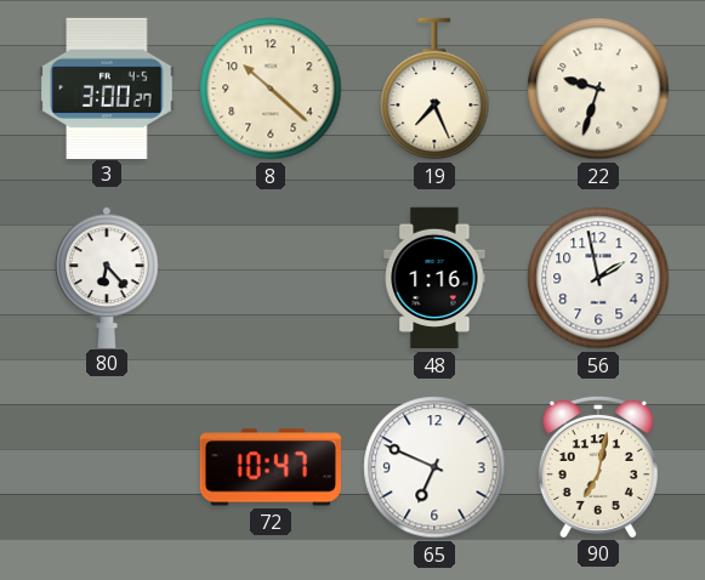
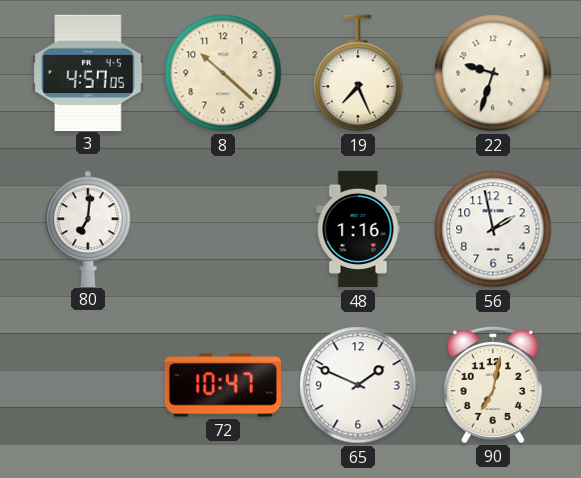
3: 3:00 -> 4:57 (88, 72)
80: 6:23 -> 7:01 (88, 228)
65: 6:49 -> 1:49 (358, 385)
